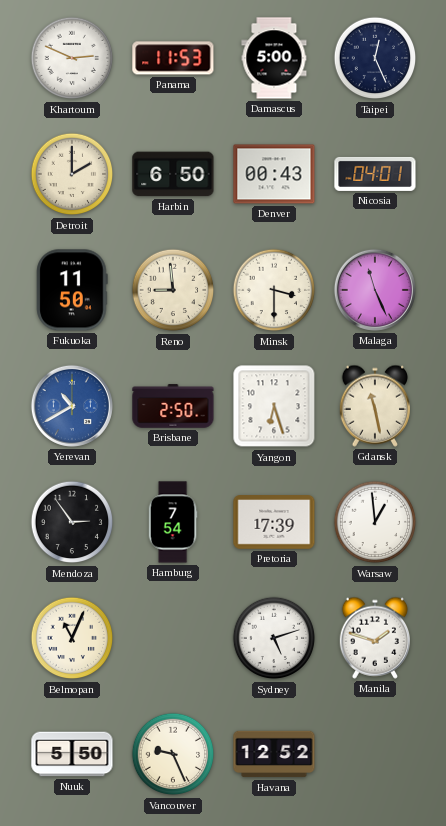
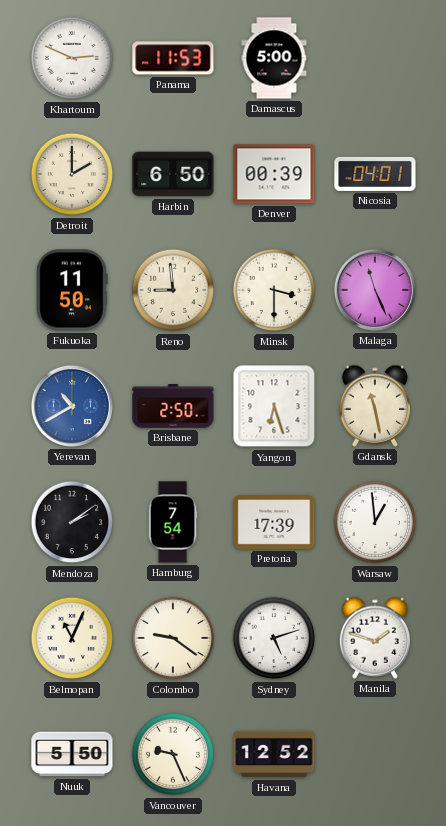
Taipei: 12:26 -> none (375, 58)
Denver: 00:43 -> 00:39 (274, 174)
Mendoza: 2:54 -> 2:09 (72, 522)
Colombo: none -> 9:21 (173, 638)
